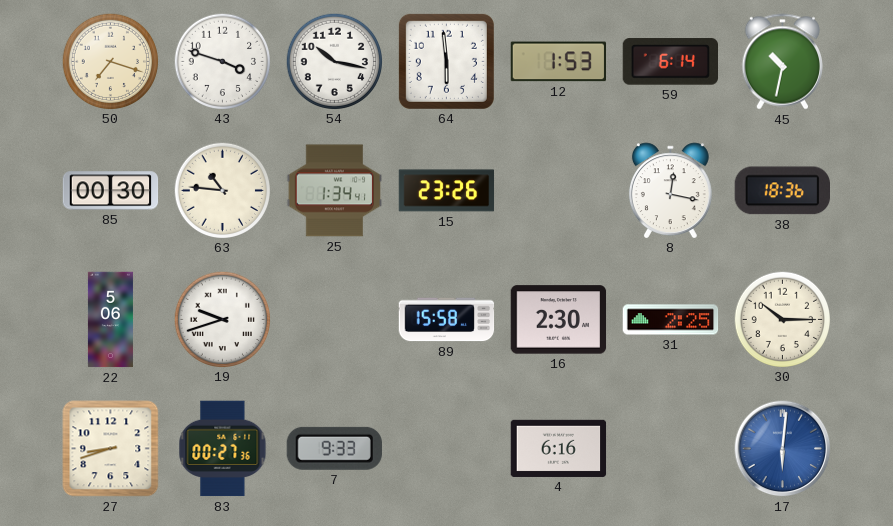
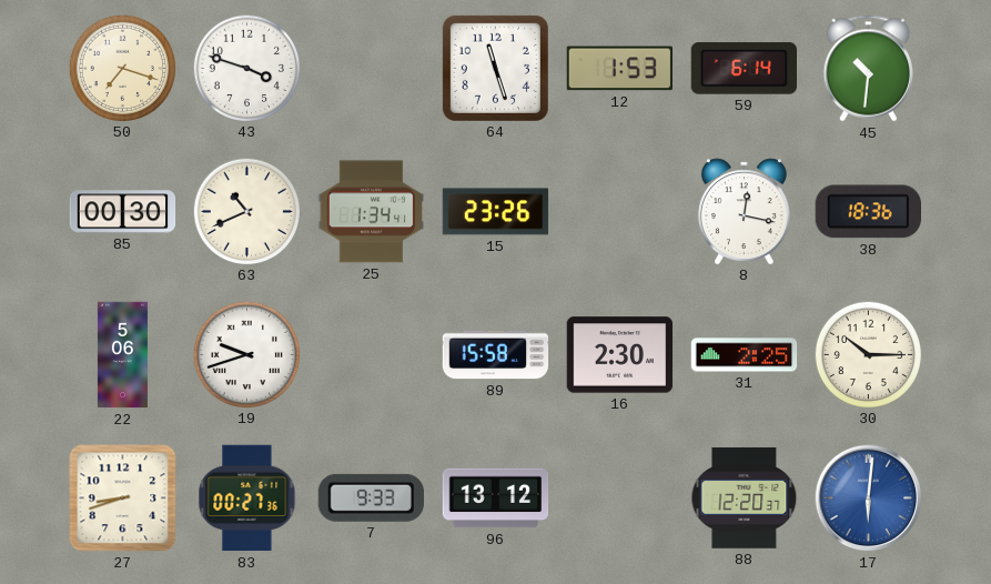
54: 10:17 -> none (334, 61)
64: 5:59 -> 11:27 (495, 68)
45: 10:32 -> 10:31 (868, 69)
63: 10:46 -> 10:41 (246, 211)
96: none -> 13:12 (496, 499)
4: 6:16 -> none (559, 448)
88: none -> 12:20 (745, 497)
